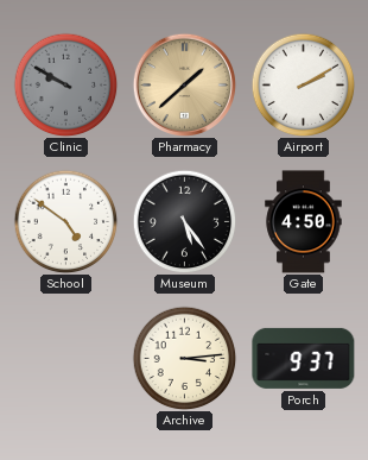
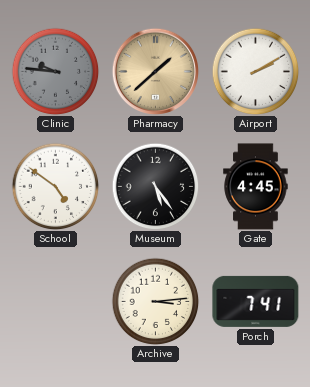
Clinic: 9:50 -> 9:46 (55, 71)
Gate: 4:50 -> 4:45 (256, 187)
Porch: 9:37 -> 7:41 (256, 301)
